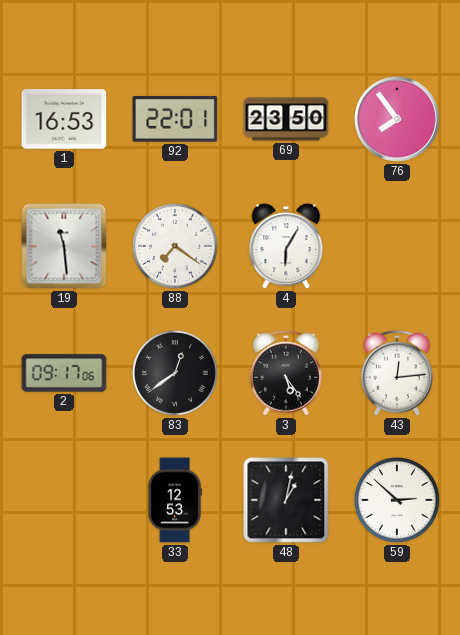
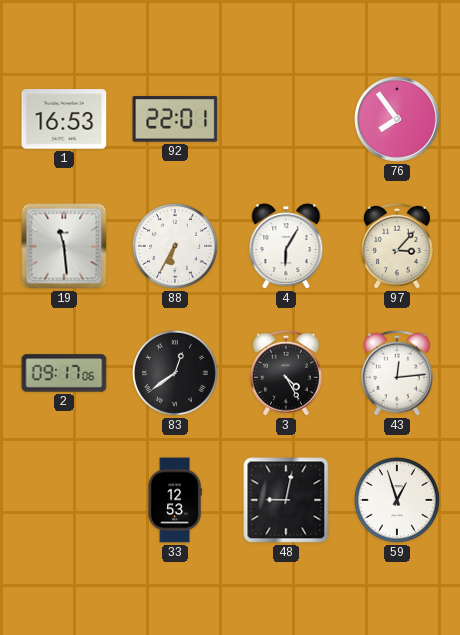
69: 23:50 -> none (286, 119)
88: 7:21 -> 6:35 (175, 246)
97: none -> 3:07 (397, 246)
3: 5:24 -> 4:25 (286, 373)
48: 1:02 -> 9:02 (286, 500)
59: 2:52 -> 12:57 (397, 500)
